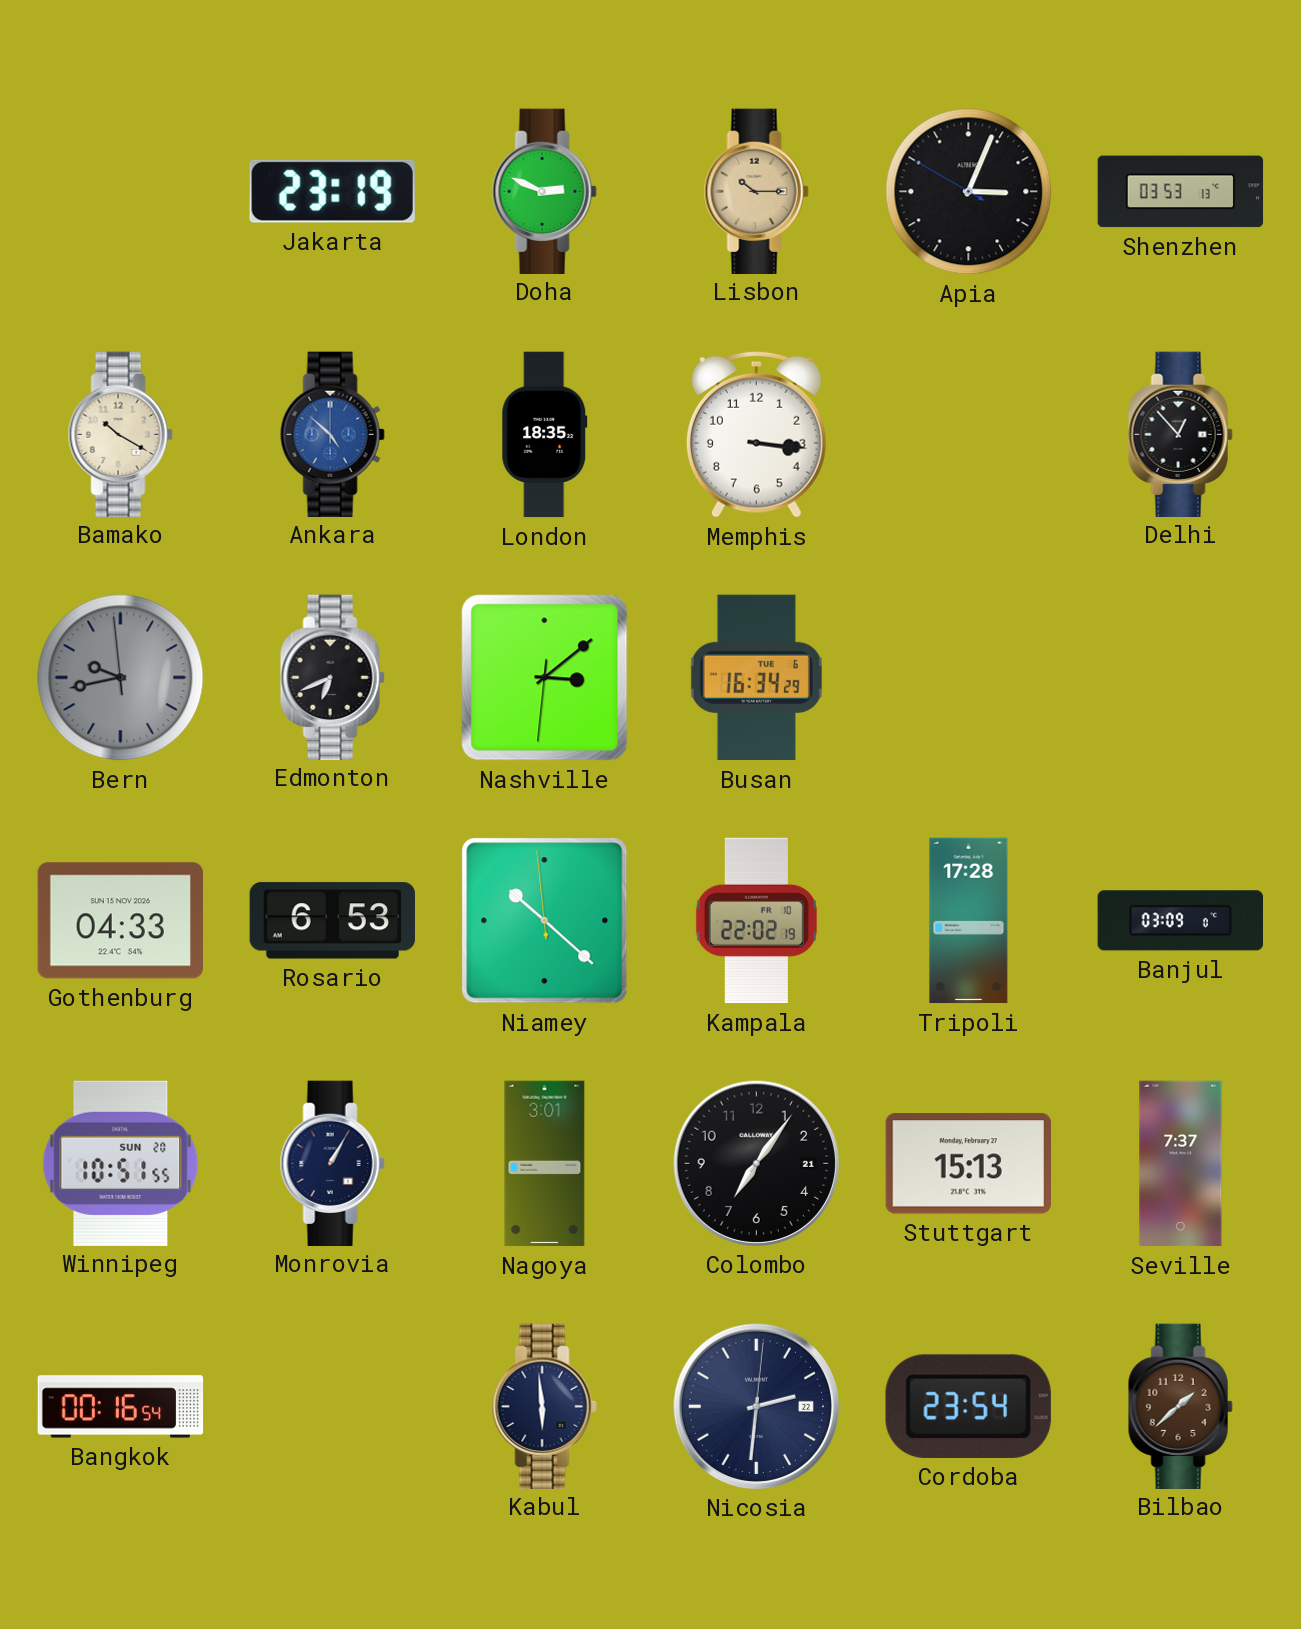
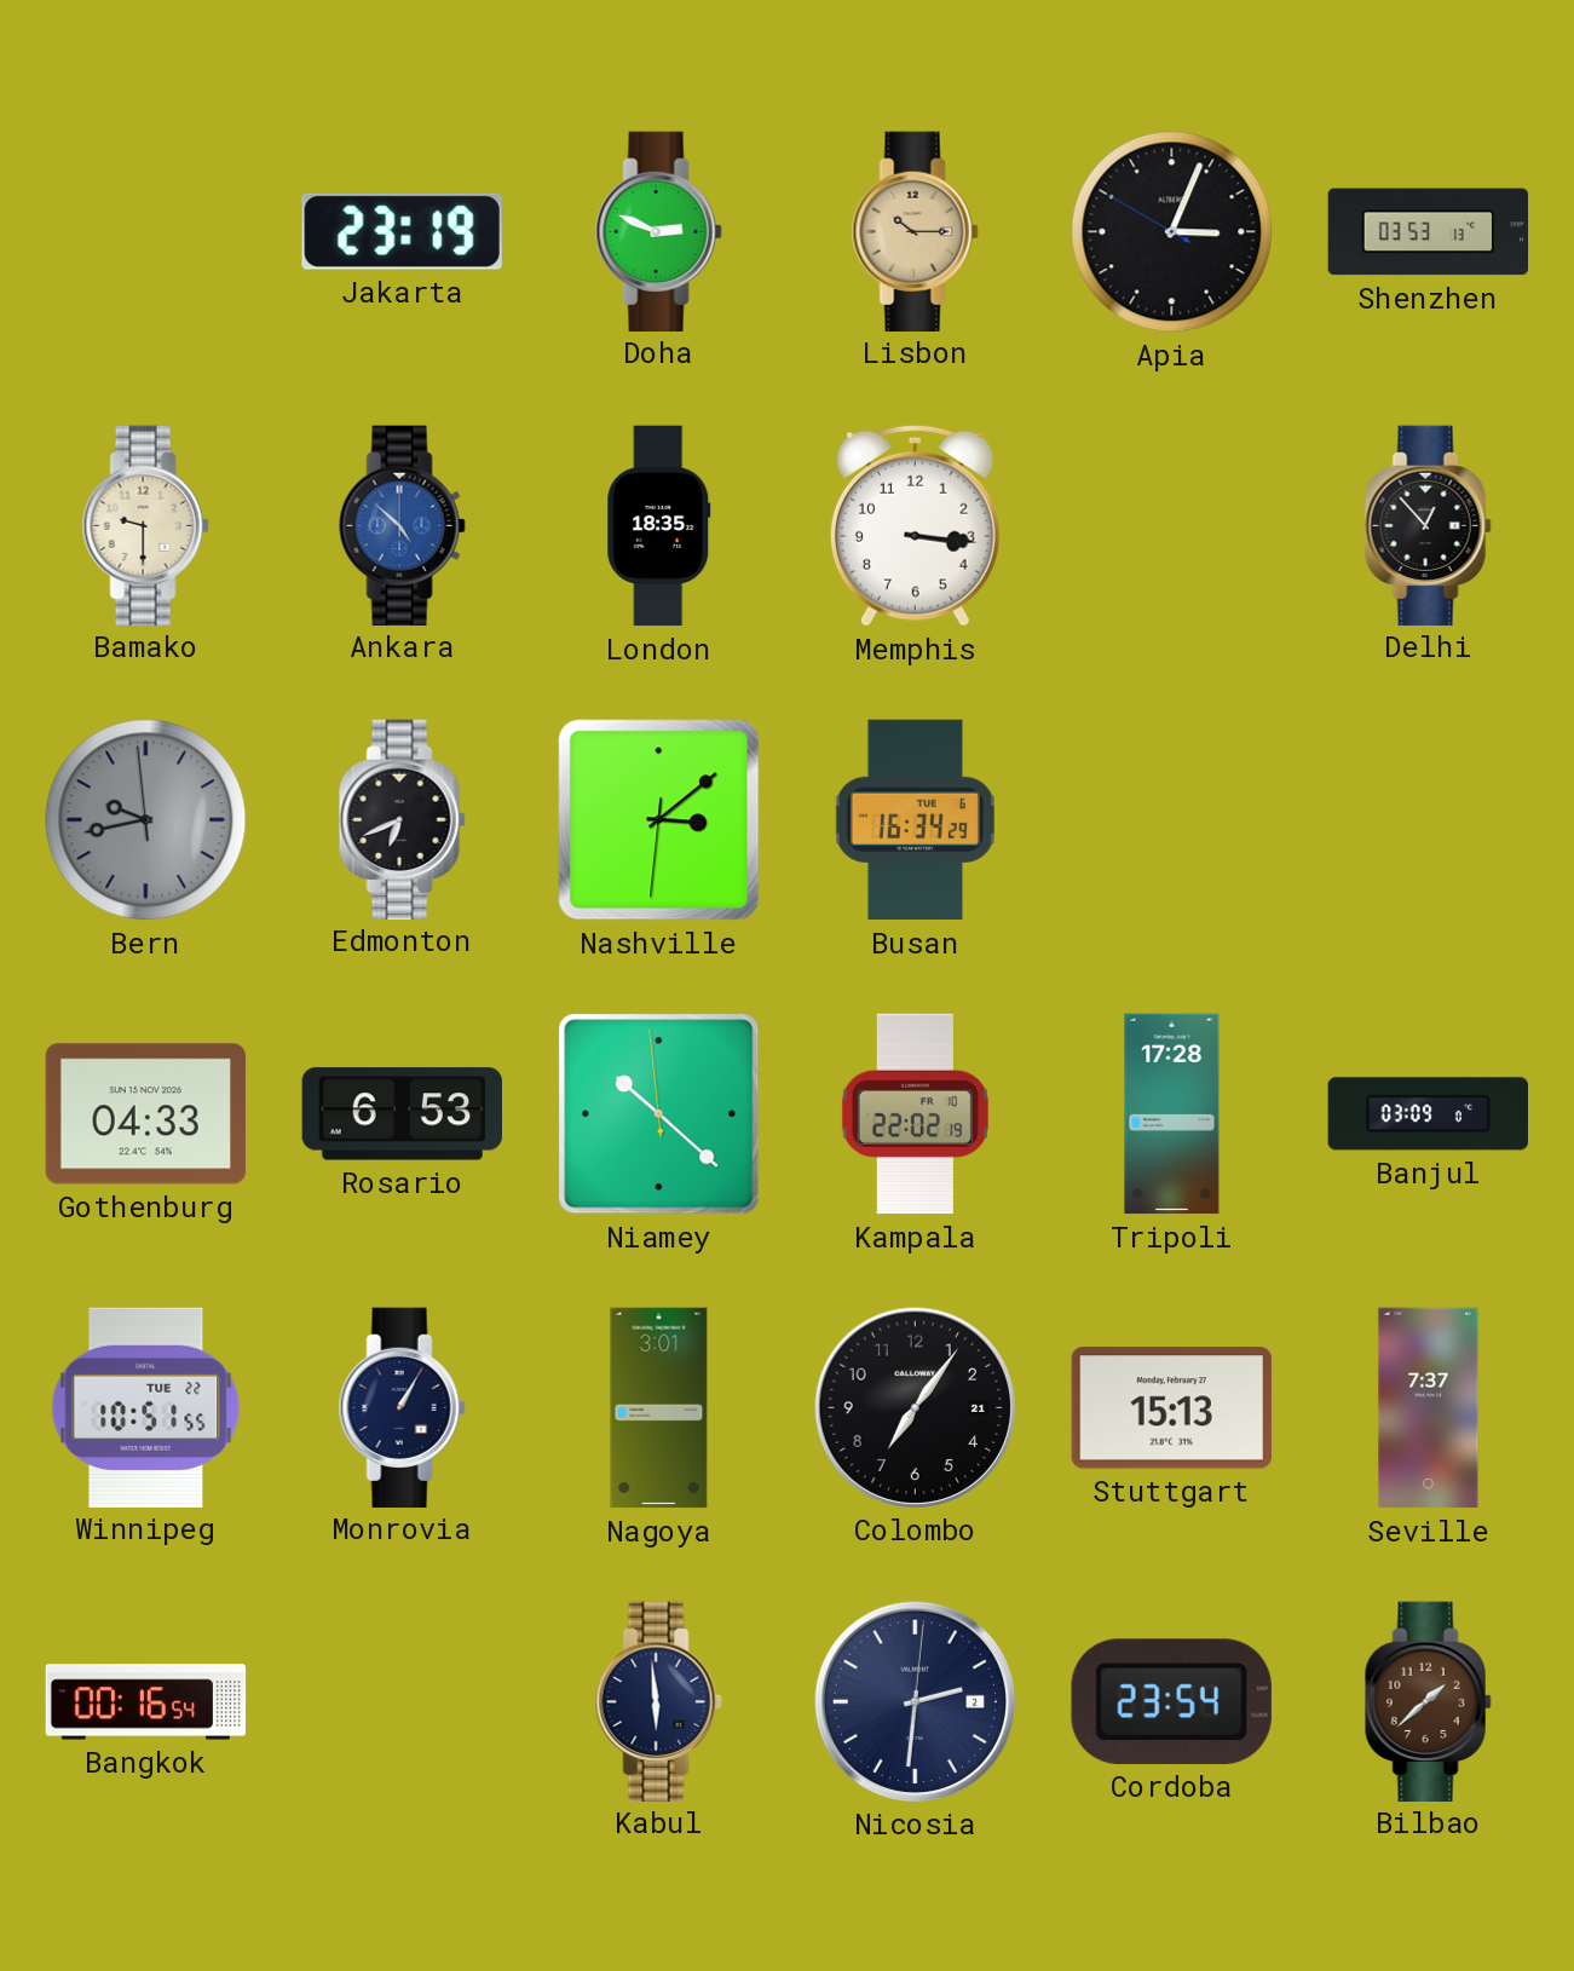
Bamako: 10:20 -> 9:30 (145, 525)
Winnipeg date: SUN 20 -> TUE 22 (146, 1407)
Nicosia date: 22 -> 2 (915, 1701)
